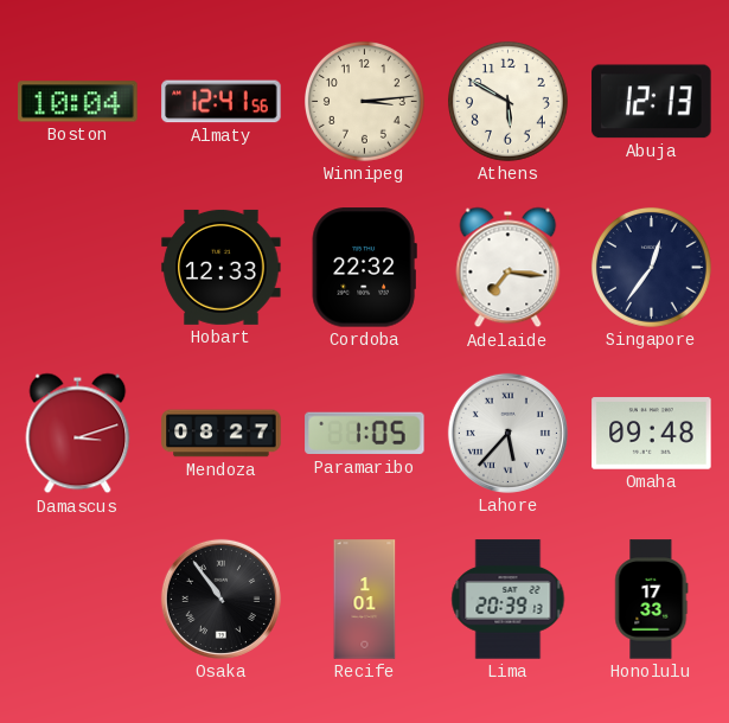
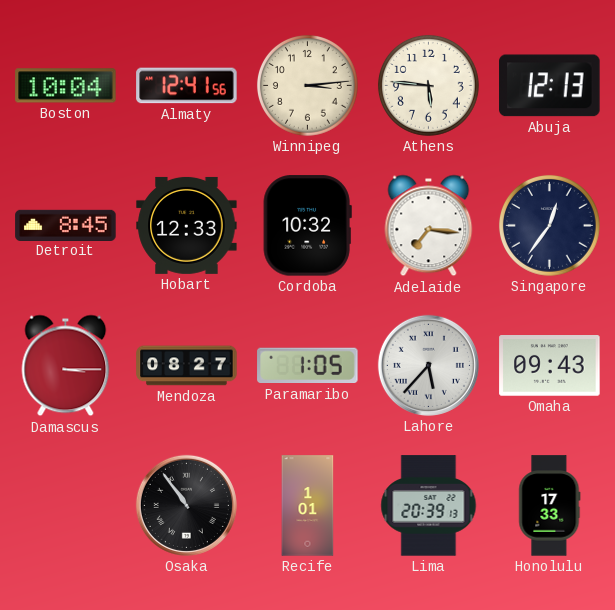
Athens: 5:50 -> 5:46 (428, 85)
Detroit: none -> 8:45 (66, 225)
Cordoba: 22:32 -> 10:32 (307, 226)
Damascus: 3:12 -> 3:15 (66, 366)
Omaha: 09:48 -> 09:43 (550, 366)
